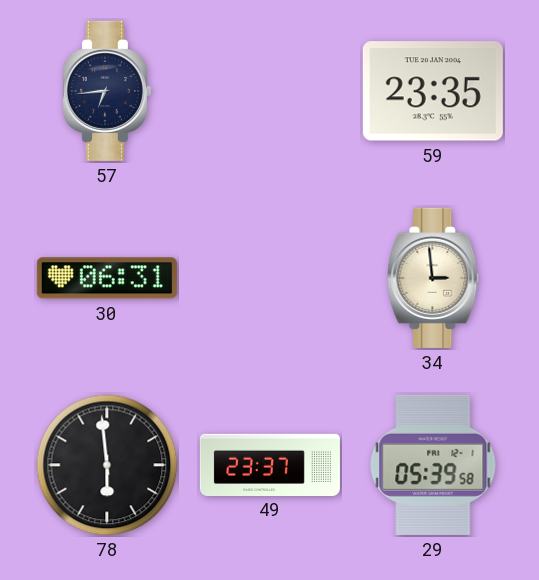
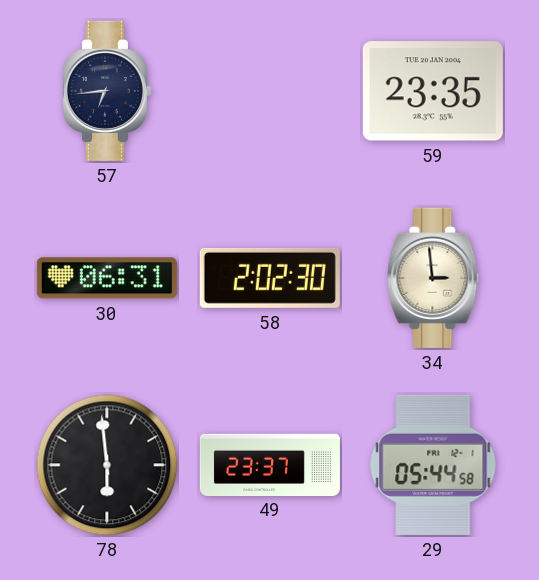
58: none -> 2:02 (270, 278)
29: 05:39 -> 05:44 (433, 465)
